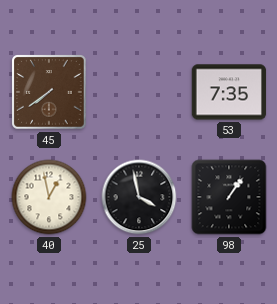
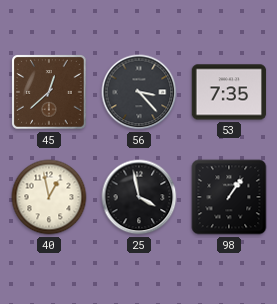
45: 7:39 -> 12:38 (49, 92)
56: none -> 3:23 (139, 92)
